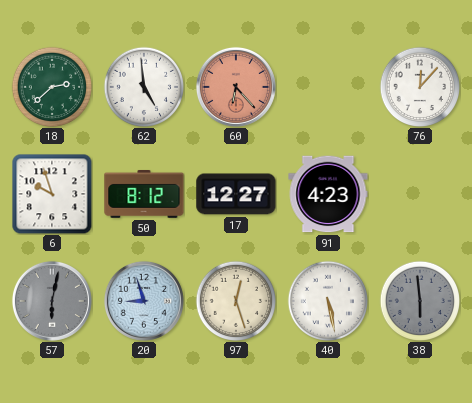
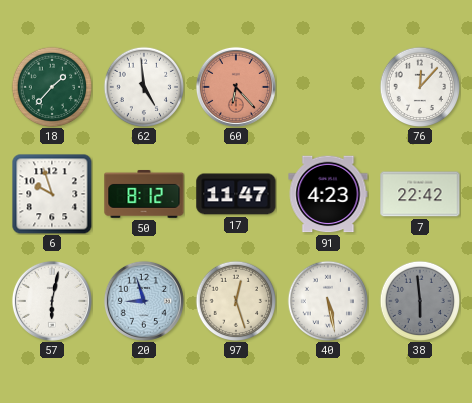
18: 2:38 -> 1:37 (51, 86)
17: 12:27 -> 11:47 (236, 194)
7: none -> 22:42 (420, 194)
57 dial: grey -> white (52, 301)
